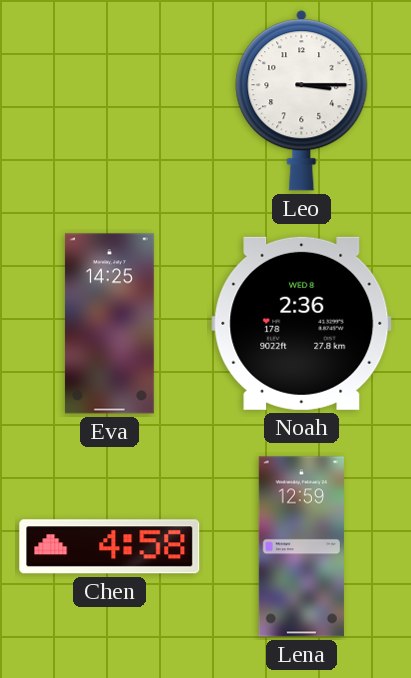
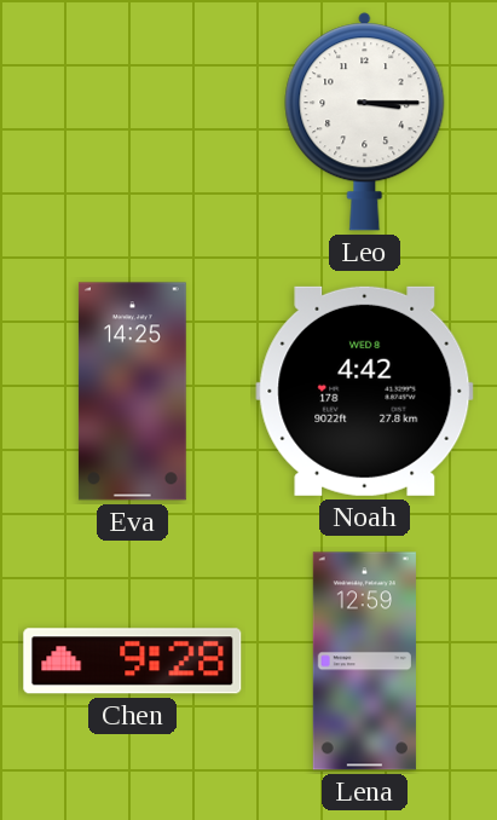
Noah: 2:36 -> 4:42 (365, 391)
Chen: 4:58 -> 9:28 (133, 662)
